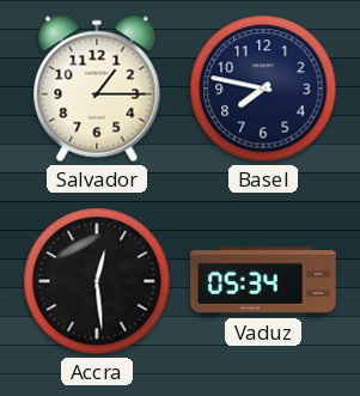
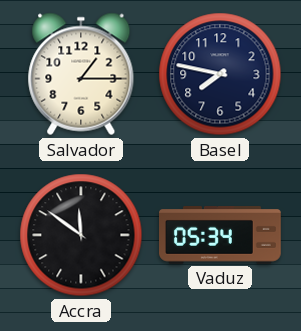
Accra: 12:29 -> 11:51 (81, 235)
